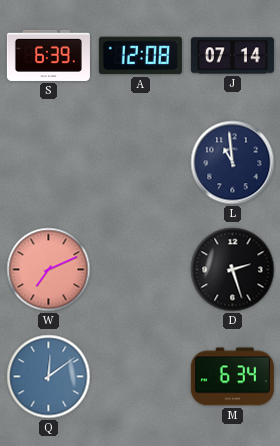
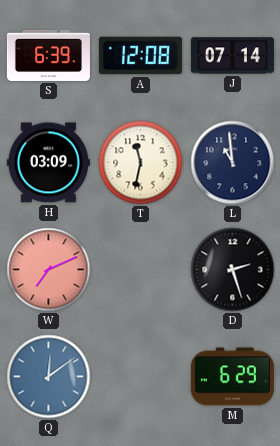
H: none -> 03:09 (48, 163)
T: none -> 11:32 (141, 163)
M: 6:34 -> 6:29 (232, 377)
